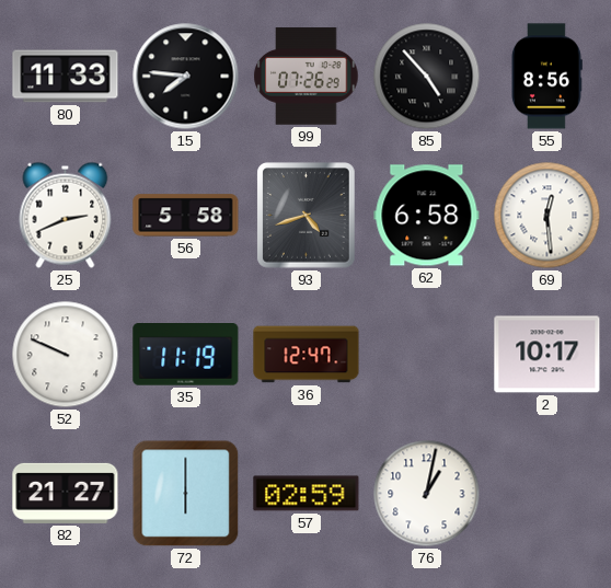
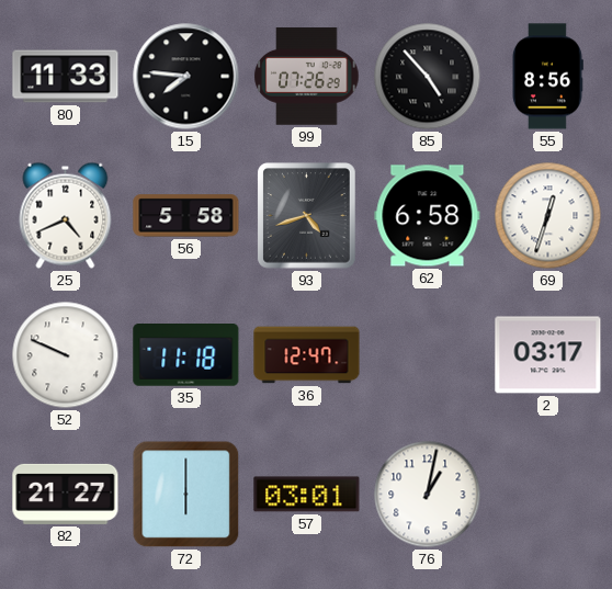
25: 2:41 -> 4:41 (66, 215)
69: 12:29 -> 12:33 (548, 216)
35: 11:19 -> 11:18 (186, 355)
2: 10:17 -> 03:17 (548, 355)
57: 02:59 -> 03:01 (307, 495)
